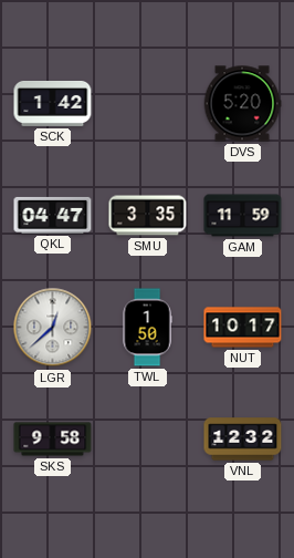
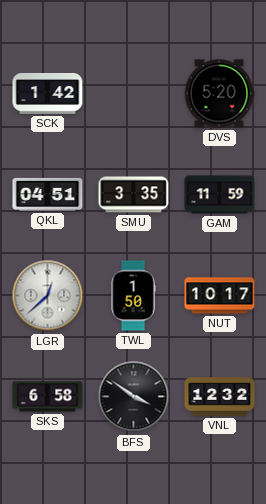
QKL: 04:47 -> 04:51 (48, 194)
SKS: 9:58 -> 6:58 (48, 397)
BFS: none -> 3:51 (134, 397)
